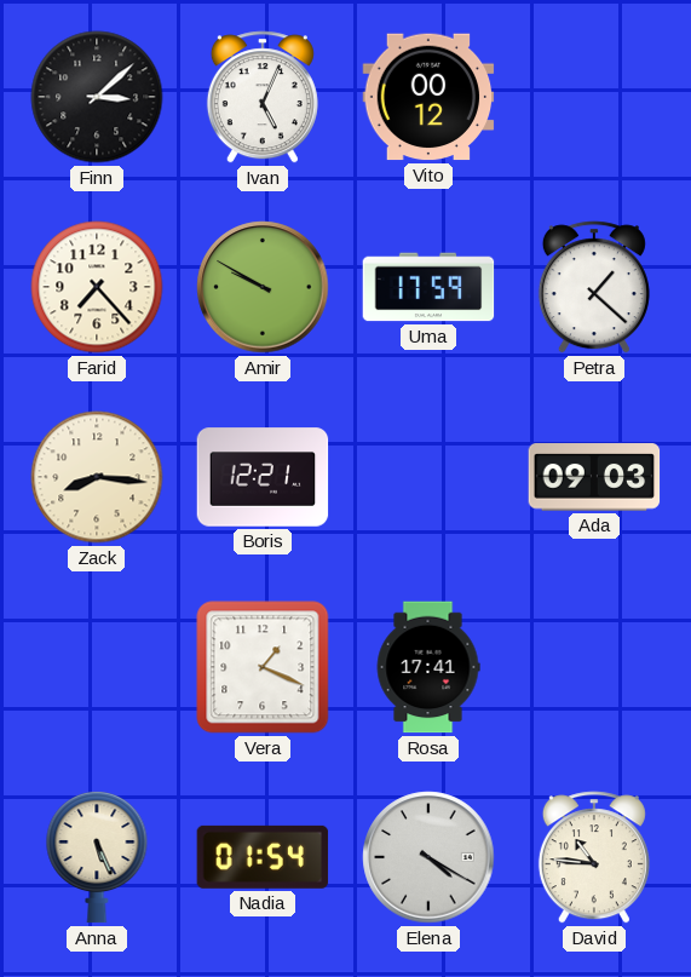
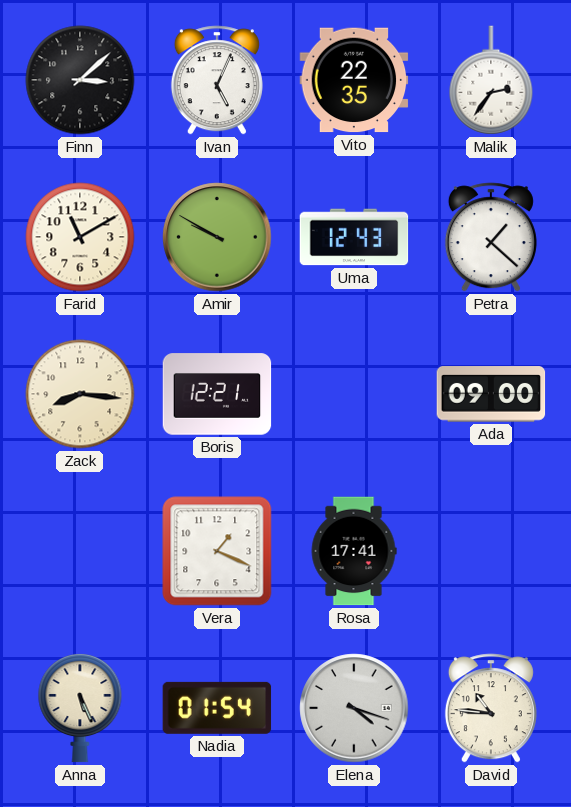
Vito: 00:12 -> 22:35 (354, 80)
Malik: none -> 2:36 (491, 80)
Farid: 7:23 -> 11:10 (80, 237)
Uma: 17:59 -> 12:43 (354, 237)
Ada: 09:03 -> 09:00 (491, 394)
Elena: 4:20 -> 4:18 (354, 708)
